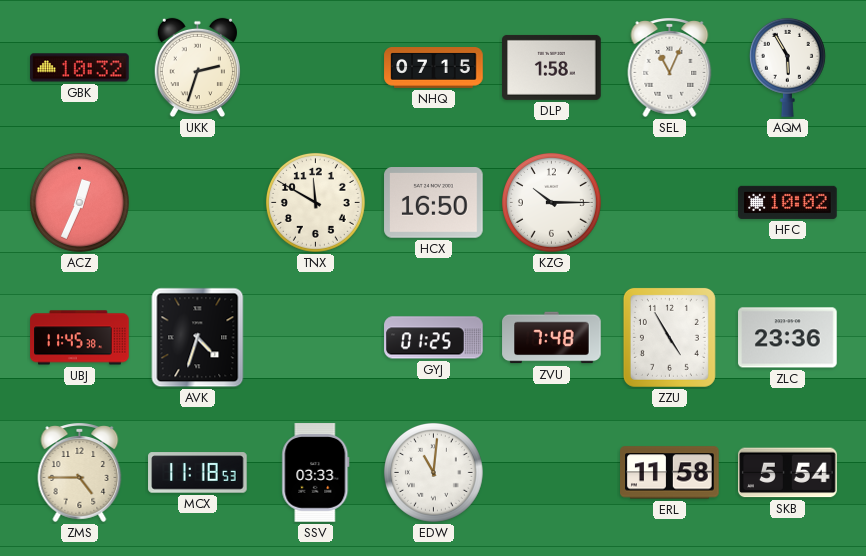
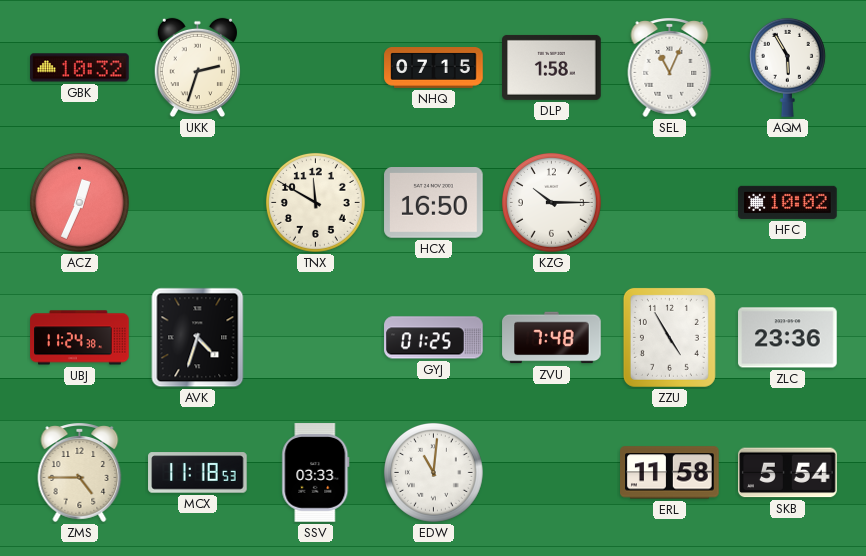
UBJ: 11:45 -> 11:24 (80, 338)
